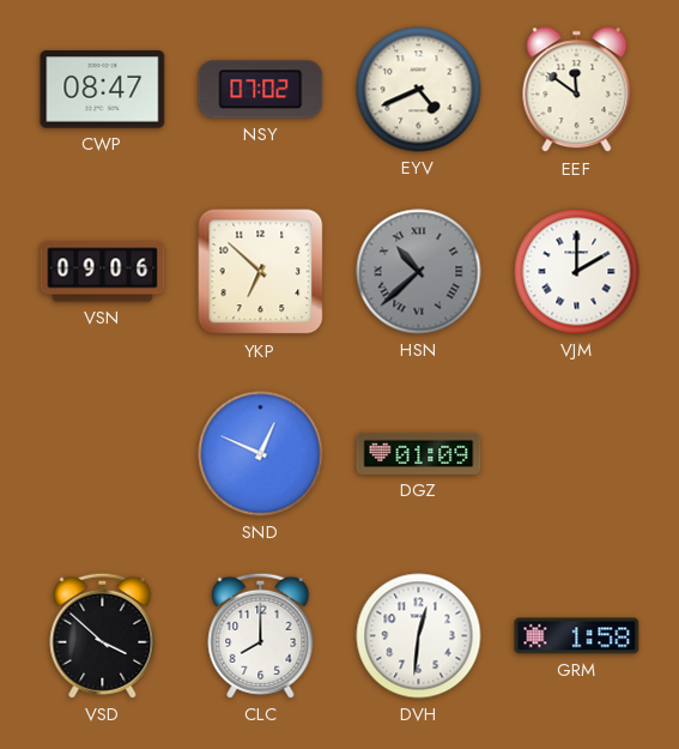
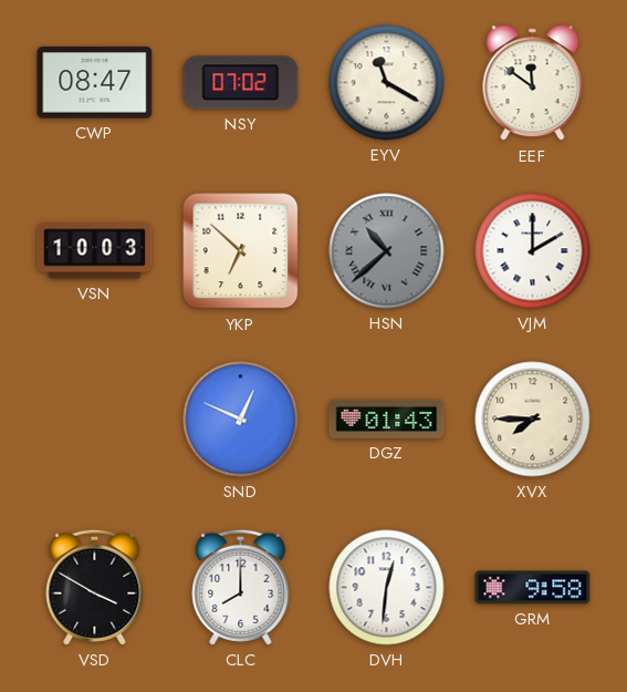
EYV: 4:41 -> 11:20 (387, 83)
VSN: 09:06 -> 10:03 (95, 251)
DGZ: 01:09 -> 01:43 (387, 419)
XVX: none -> 7:45 (533, 420)
VSD: 3:52 -> 3:50 (95, 587)
GRM: 1:58 -> 9:58 (533, 588)
